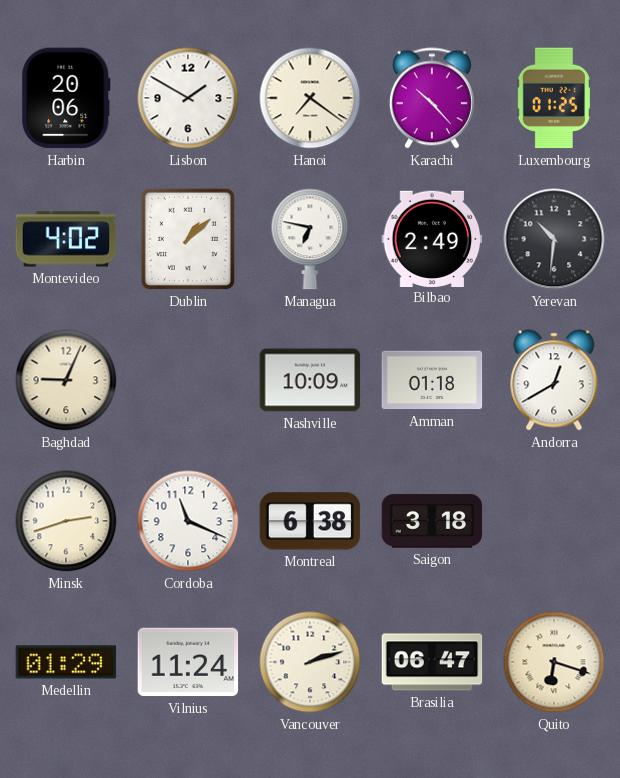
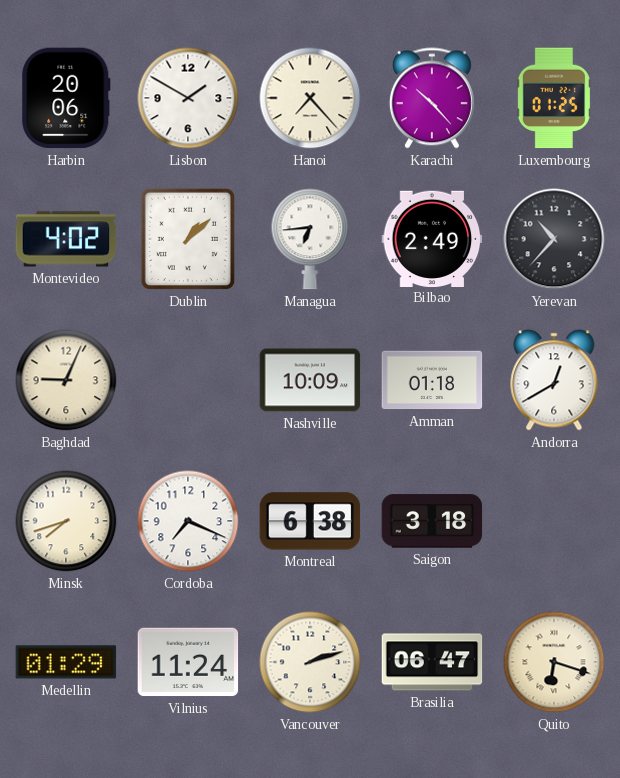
Hanoi: 7:21 -> 7:23 (310, 98)
Managua: 6:47 -> 6:44 (310, 239)
Yerevan: 10:31 -> 10:37 (554, 239)
Minsk: 2:42 -> 7:42 (66, 521)
Cordoba: 11:19 -> 7:19 (188, 521)
